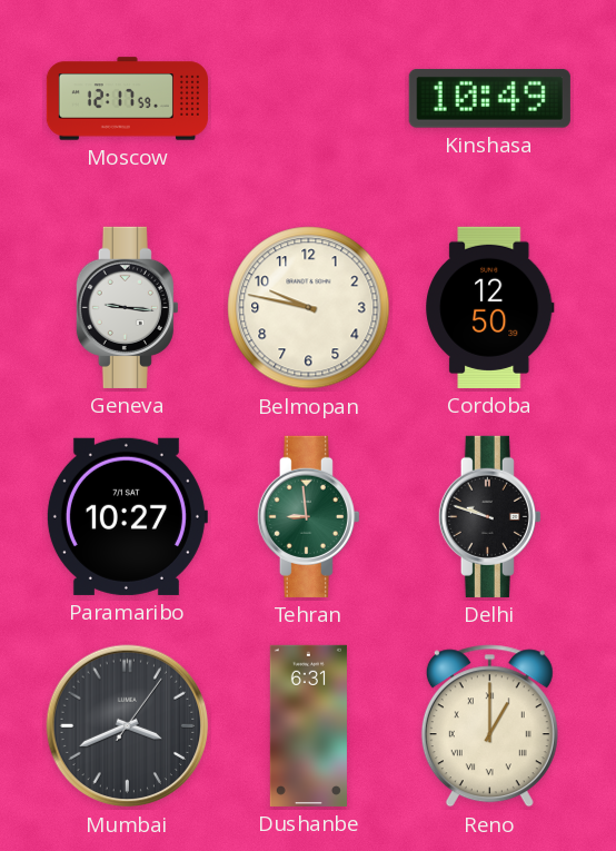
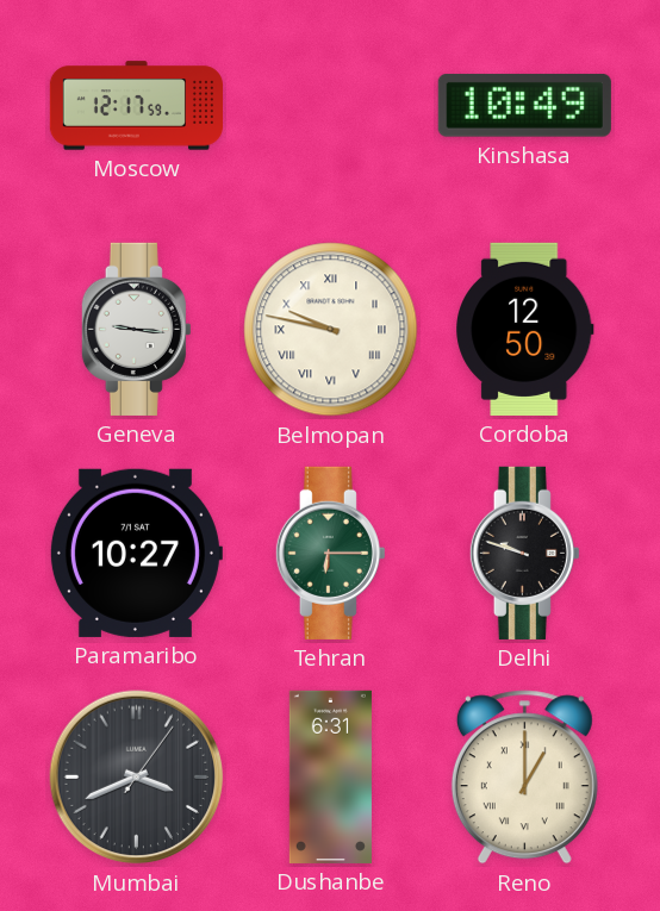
Belmopan numerals: Arabic -> Roman (331, 330)
Tehran: 8:59 -> 6:15 (330, 553)
